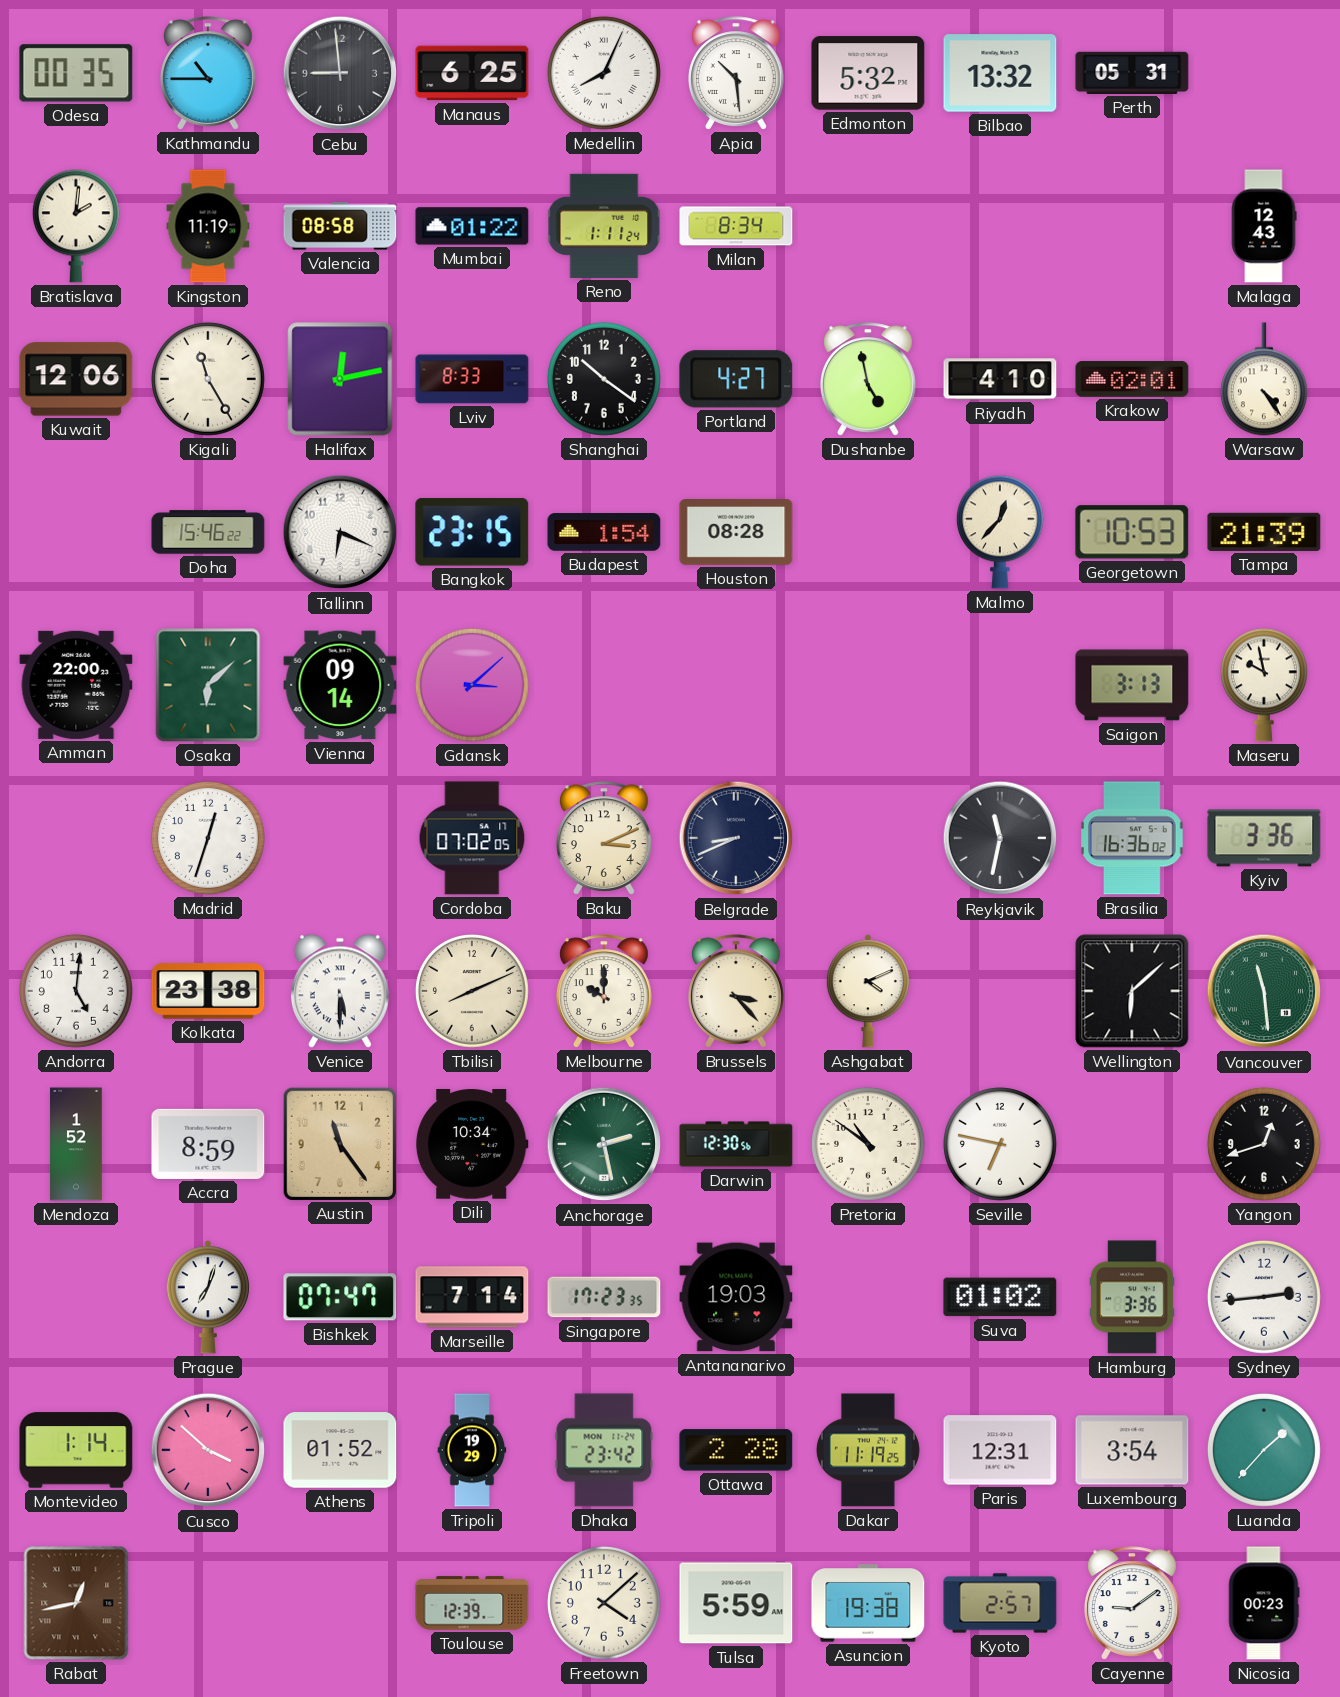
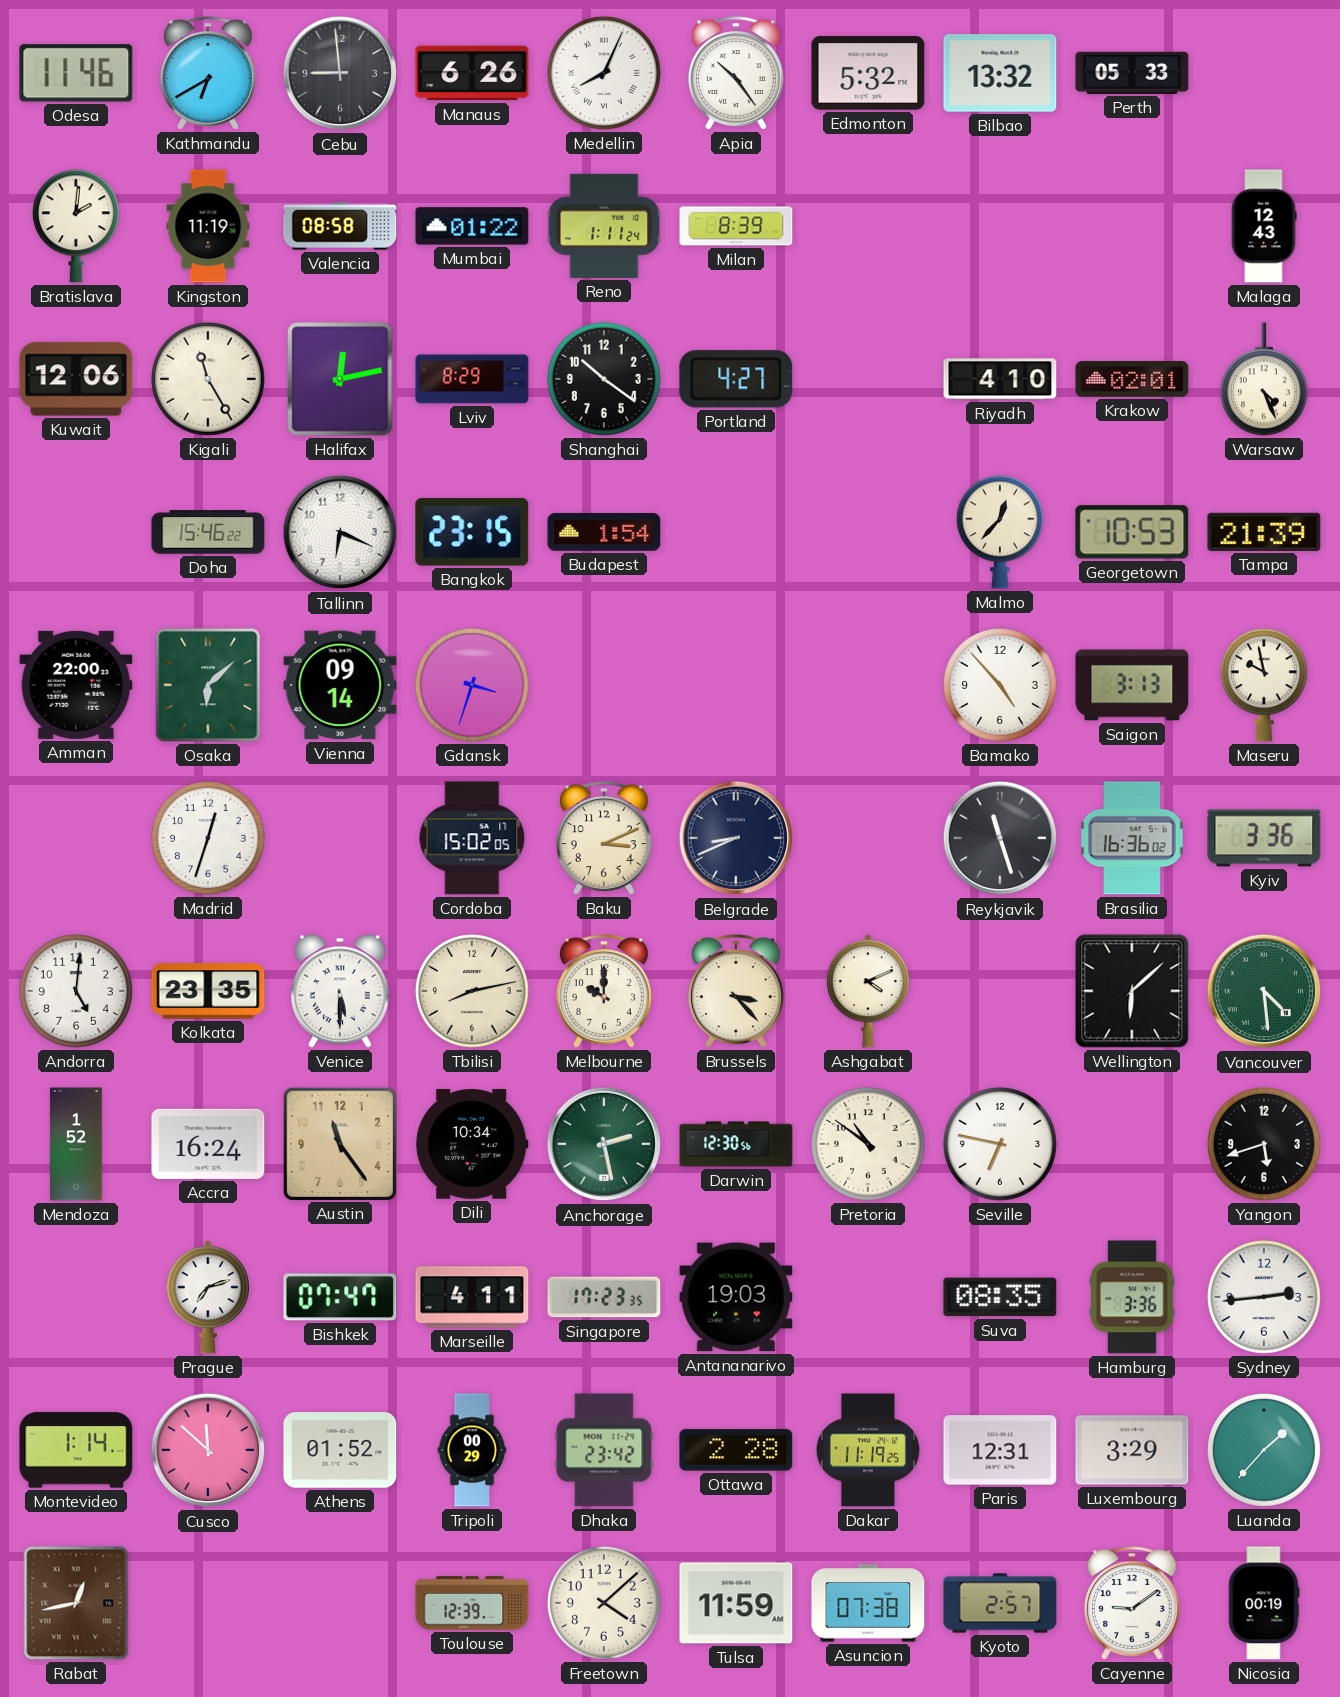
Odesa: 00:35 -> 11:46 (76, 73)
Kathmandu: 10:45 -> 6:40 (208, 73)
Manaus: 6:25 -> 6:26 (472, 73)
Apia: 10:29 -> 10:24 (736, 73)
Perth: 05:31 -> 05:33 (1132, 73)
Milan: 8:34 -> 8:39 (736, 226)
Lviv: 8:33 -> 8:29 (472, 379)
Dushanbe: 4:58 -> none (868, 379)
Warsaw: 4:24 -> 4:26 (1264, 379)
Houston: 08:28 -> none (736, 533)
Gdansk: 3:08 -> 3:33 (472, 685)
Bamako: none -> 4:53 (1000, 685)
Cordoba: 07:02 -> 15:02 (472, 838)
Reykjavik: 11:32 -> 11:27 (1000, 838)
Kolkata: 23:38 -> 23:35 (208, 991)
Tbilisi: 8:11 -> 8:13 (472, 991)
Vancouver: 11:29 -> 4:29 (1264, 991)
Accra: 8:59 -> 16:24 (208, 1144)
Yangon: 12:42 -> 5:42 (1264, 1144)
Prague: 7:03 -> 7:12 (208, 1297)
Marseille: 7:14 -> 4:11 (472, 1297)
Suva: 01:02 -> 08:35 (1000, 1297)
Cusco: 3:52 -> 11:52 (208, 1450)
Tripoli: 19:29 -> 00:29 (472, 1450)
Luxembourg: 3:54 -> 3:29 (1132, 1450)
Tulsa: 5:59 -> 11:59 (736, 1603)
Asuncion: 19:38 -> 07:38 (868, 1603)
Nicosia: 00:23 -> 00:19 (1264, 1603)
